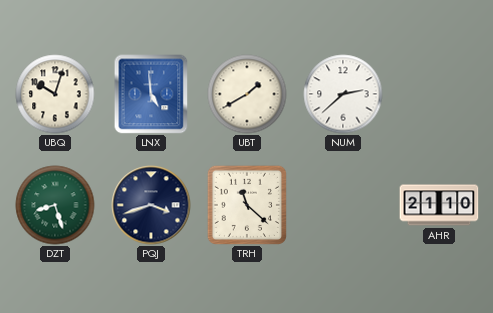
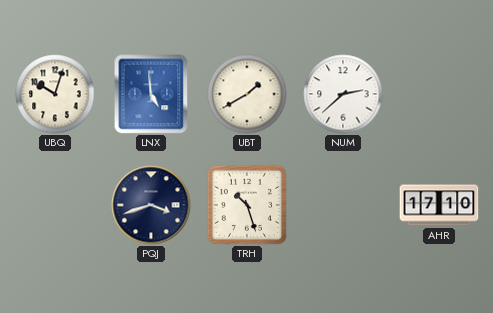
DZT: 8:27 -> none (55, 205)
TRH: 11:22 -> 10:27 (247, 205)
AHR: 21:10 -> 17:10 (439, 205)
